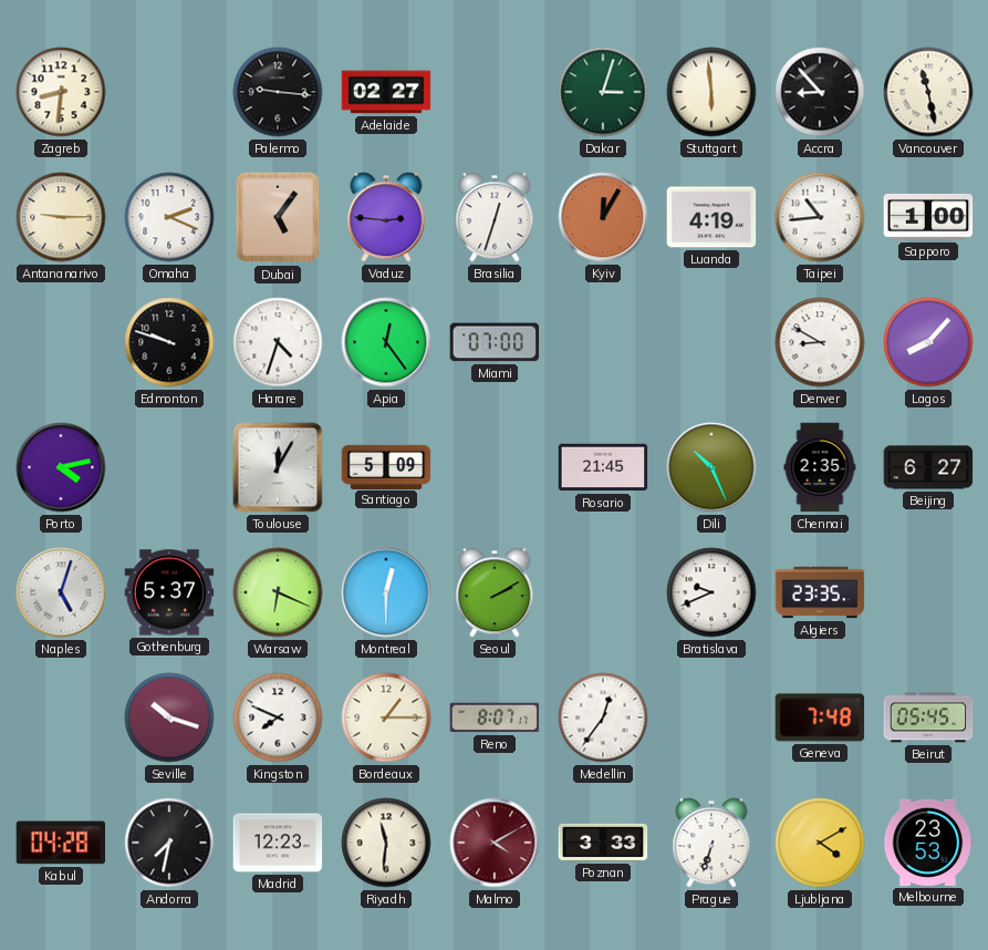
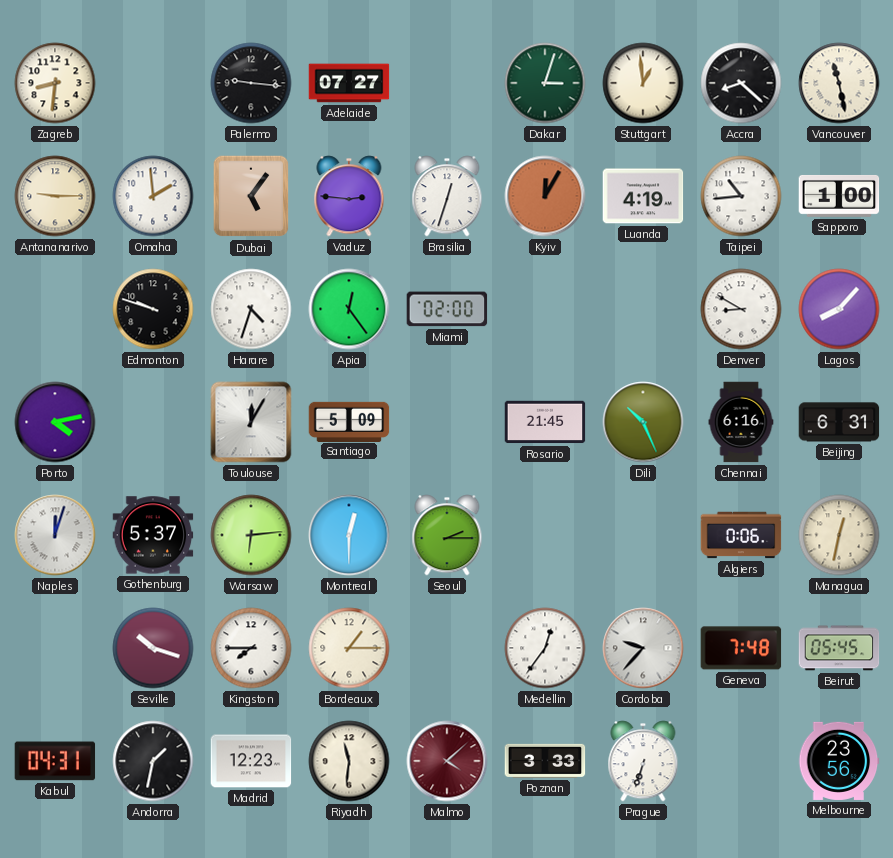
Adelaide: 02:27 -> 07:27 (349, 83)
Stuttgart: 5:59 -> 12:59 (643, 83)
Accra: 8:53 -> 8:22 (741, 83)
Omaha: 2:19 -> 1:59 (153, 196)
Miami: 07:00 -> 02:00 (447, 309)
Chennai: 2:35 -> 6:16 (741, 422)
Beijing: 6:27 -> 6:31 (839, 422)
Naples: 5:03 -> 12:03 (55, 535)
Warsaw: 6:19 -> 6:14 (251, 535)
Seoul: 2:10 -> 2:15 (447, 535)
Bratislava: 9:41 -> none (711, 592)
Algiers: 23:35 -> 0:06 (741, 535)
Managua: none -> 12:32 (839, 535)
Kingston: 7:49 -> 7:45 (251, 648)
Reno: 8:07 -> none (495, 717)
Cordoba: none -> 9:37 (643, 648)
Kabul: 04:28 -> 04:31 (55, 761)
Andorra: 7:32 -> 1:32 (153, 761)
Malmo: 4:10 -> 4:08 (447, 761)
Ljubljana: 4:10 -> none (820, 843)
Melbourne: 23:53 -> 23:56 (839, 761)
